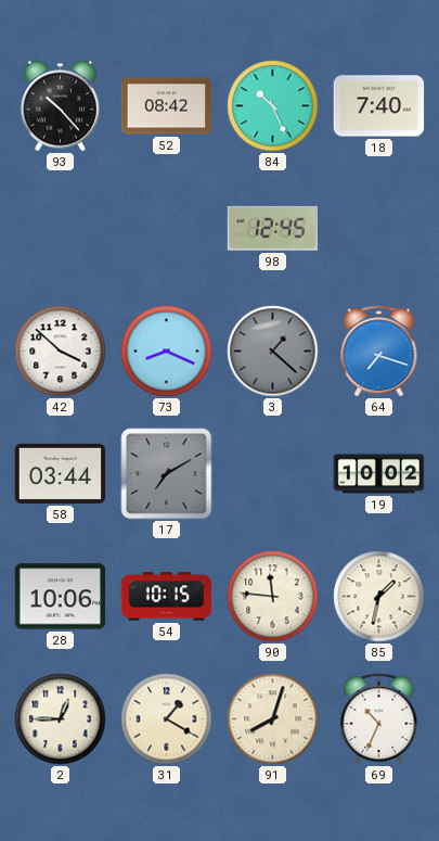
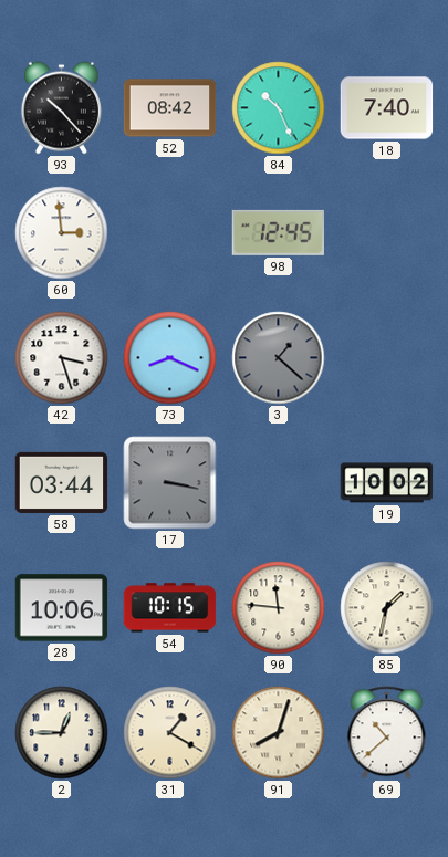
60: none -> 2:59 (62, 233)
42: 3:52 -> 3:27 (62, 358)
64: 7:18 -> none (379, 352)
17: 7:10 -> 3:17 (170, 483)
69: 10:34 -> 10:38 (387, 733)
